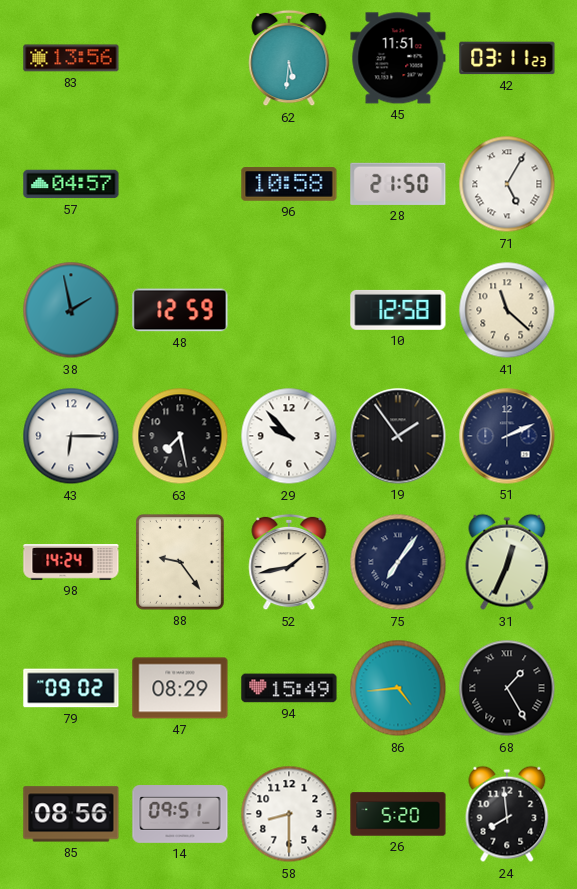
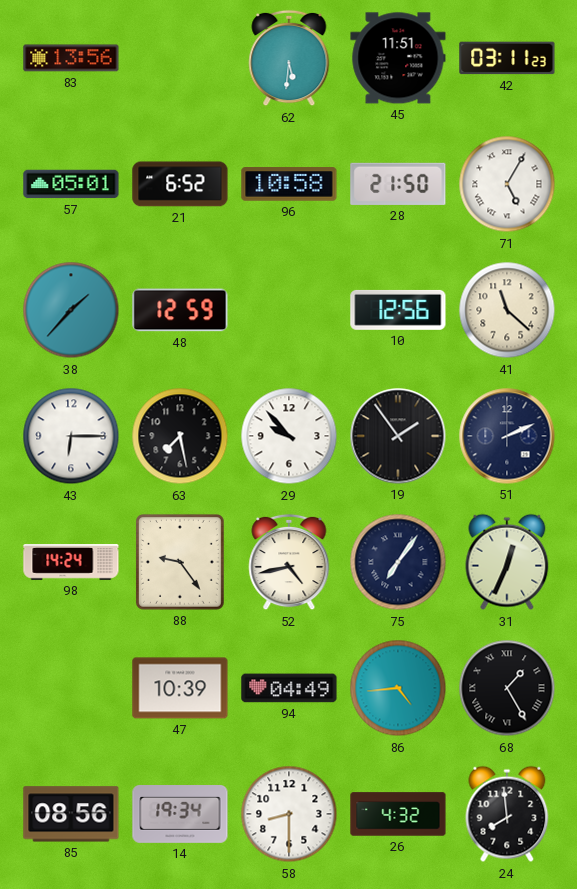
57: 04:57 -> 05:01 (71, 184)
21: none -> 6:52 (180, 184)
38: 1:58 -> 1:37 (71, 310)
10: 12:58 -> 12:56 (398, 310)
52: 1:43 -> 4:43 (289, 562)
79: 09:02 -> none (71, 688)
47: 08:29 -> 10:39 (180, 688)
94: 15:49 -> 04:49 (289, 688)
14: 09:51 -> 19:34 (180, 815)
26: 5:20 -> 4:32 (398, 814)
